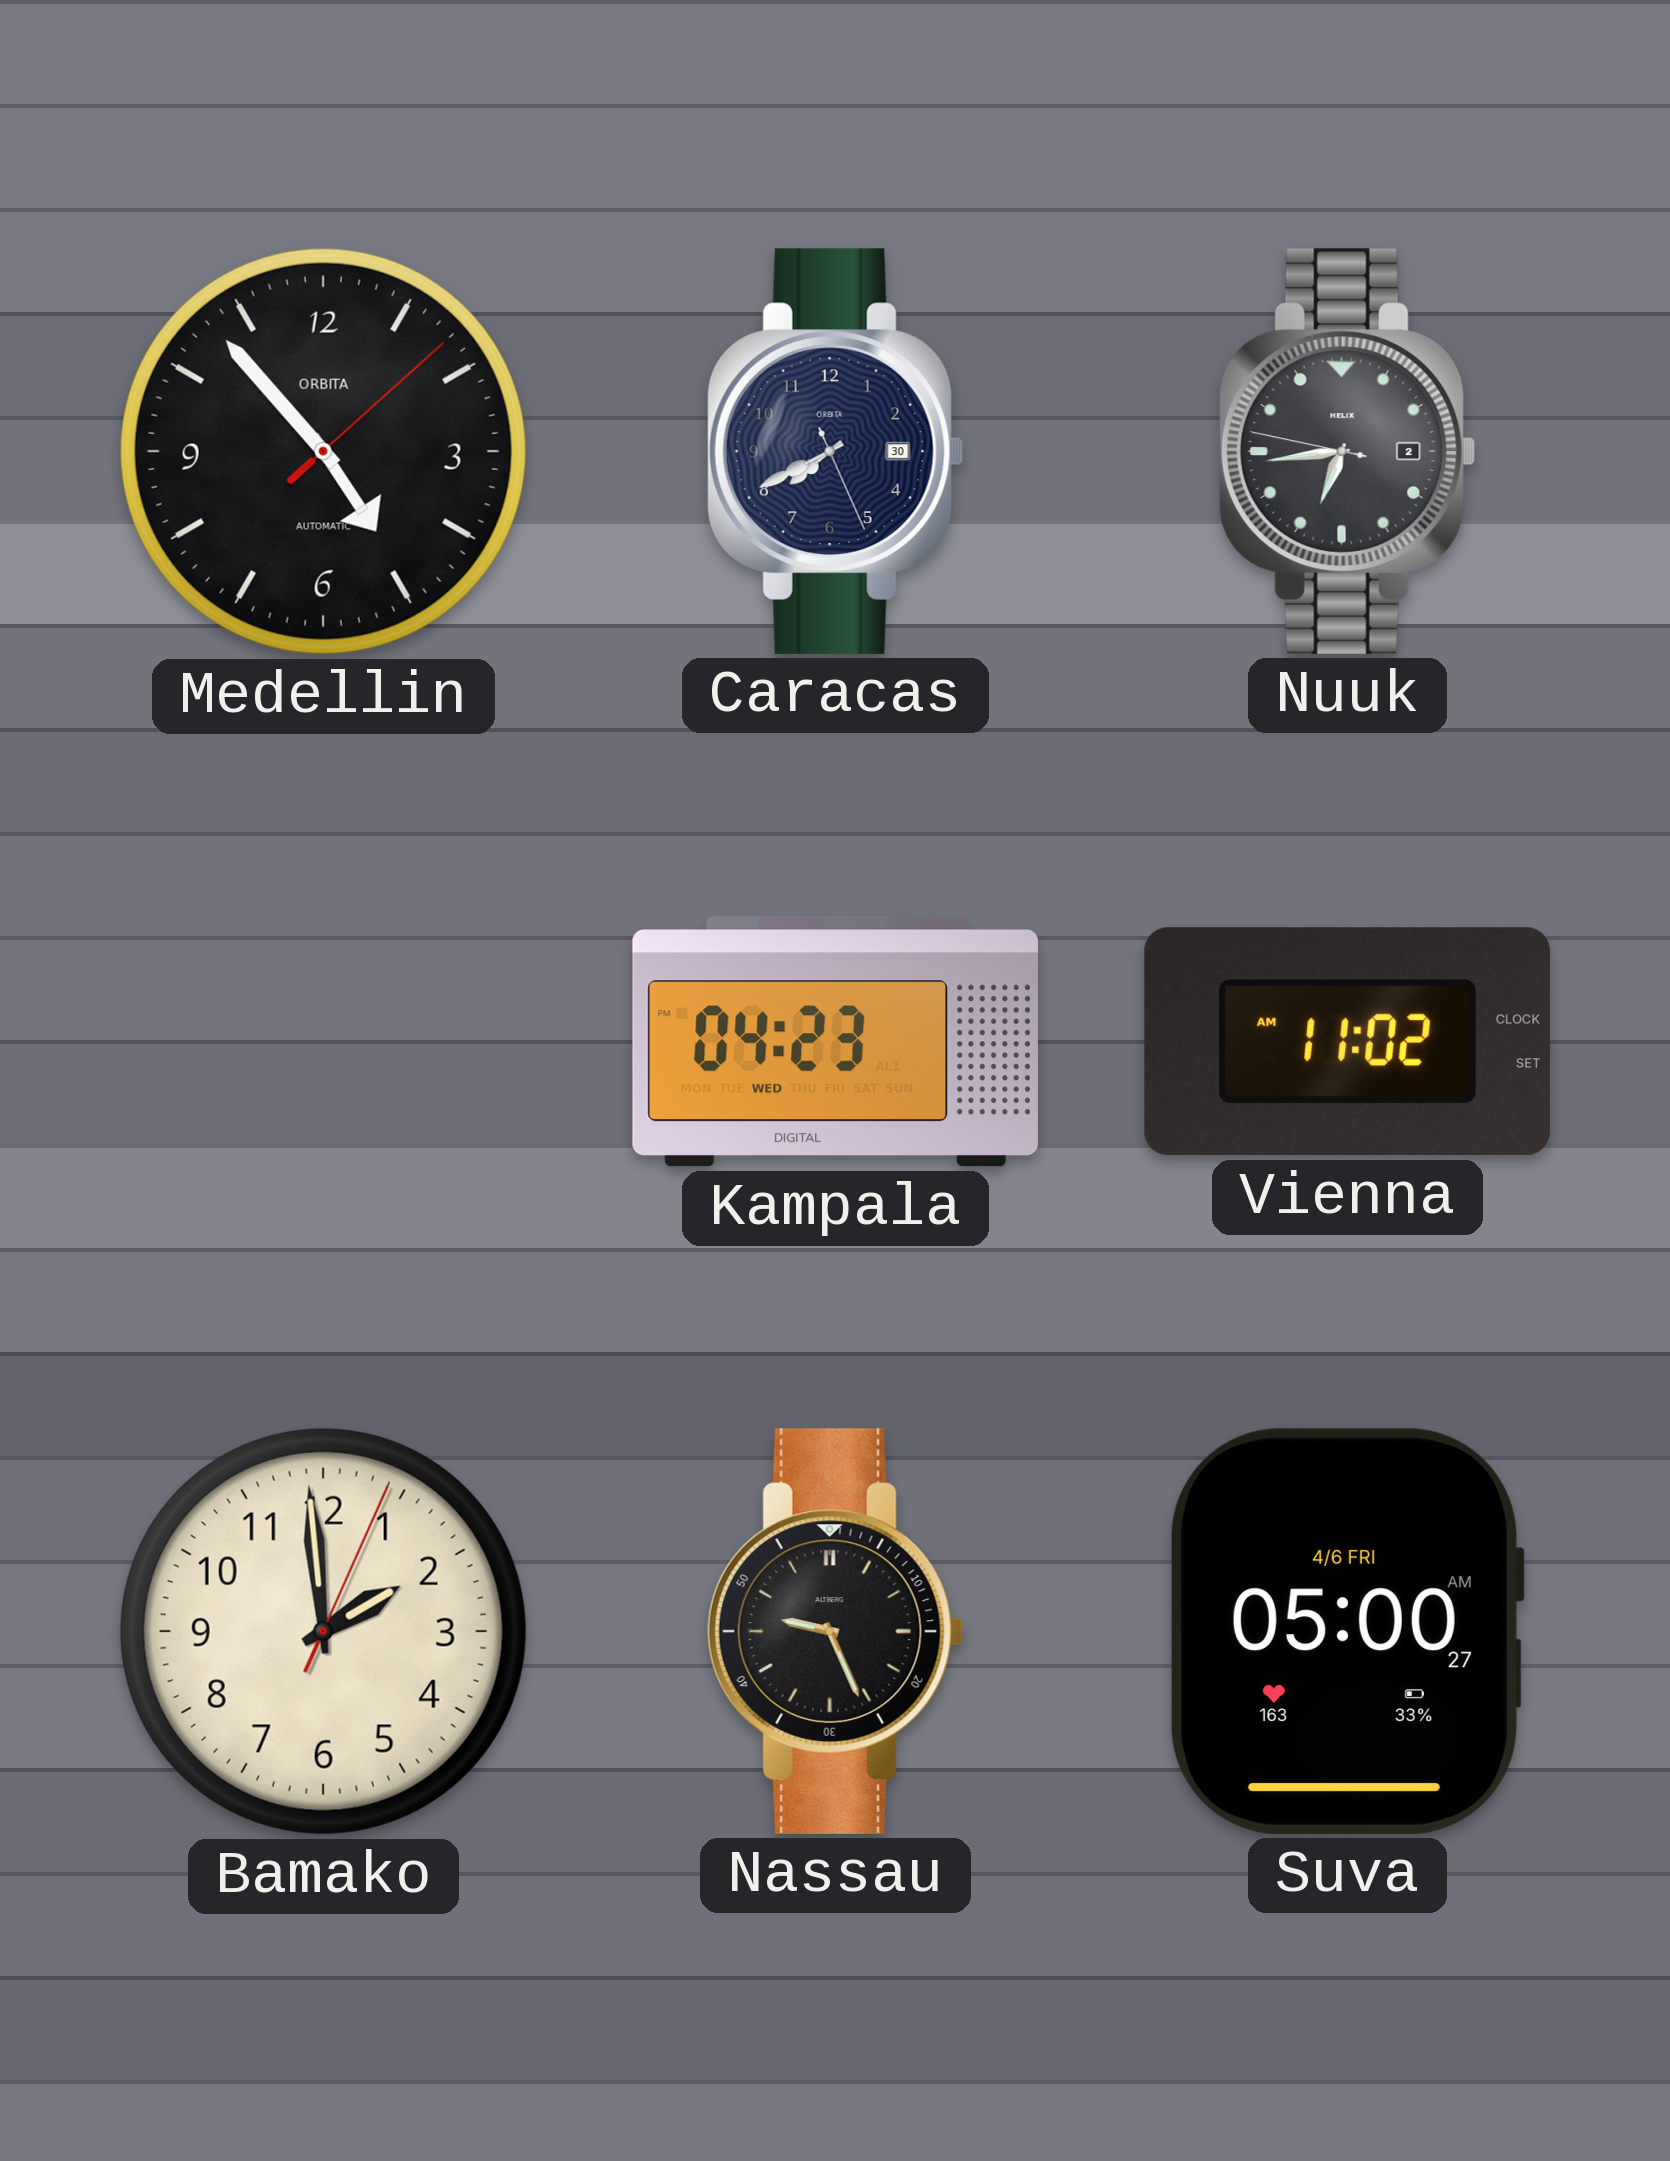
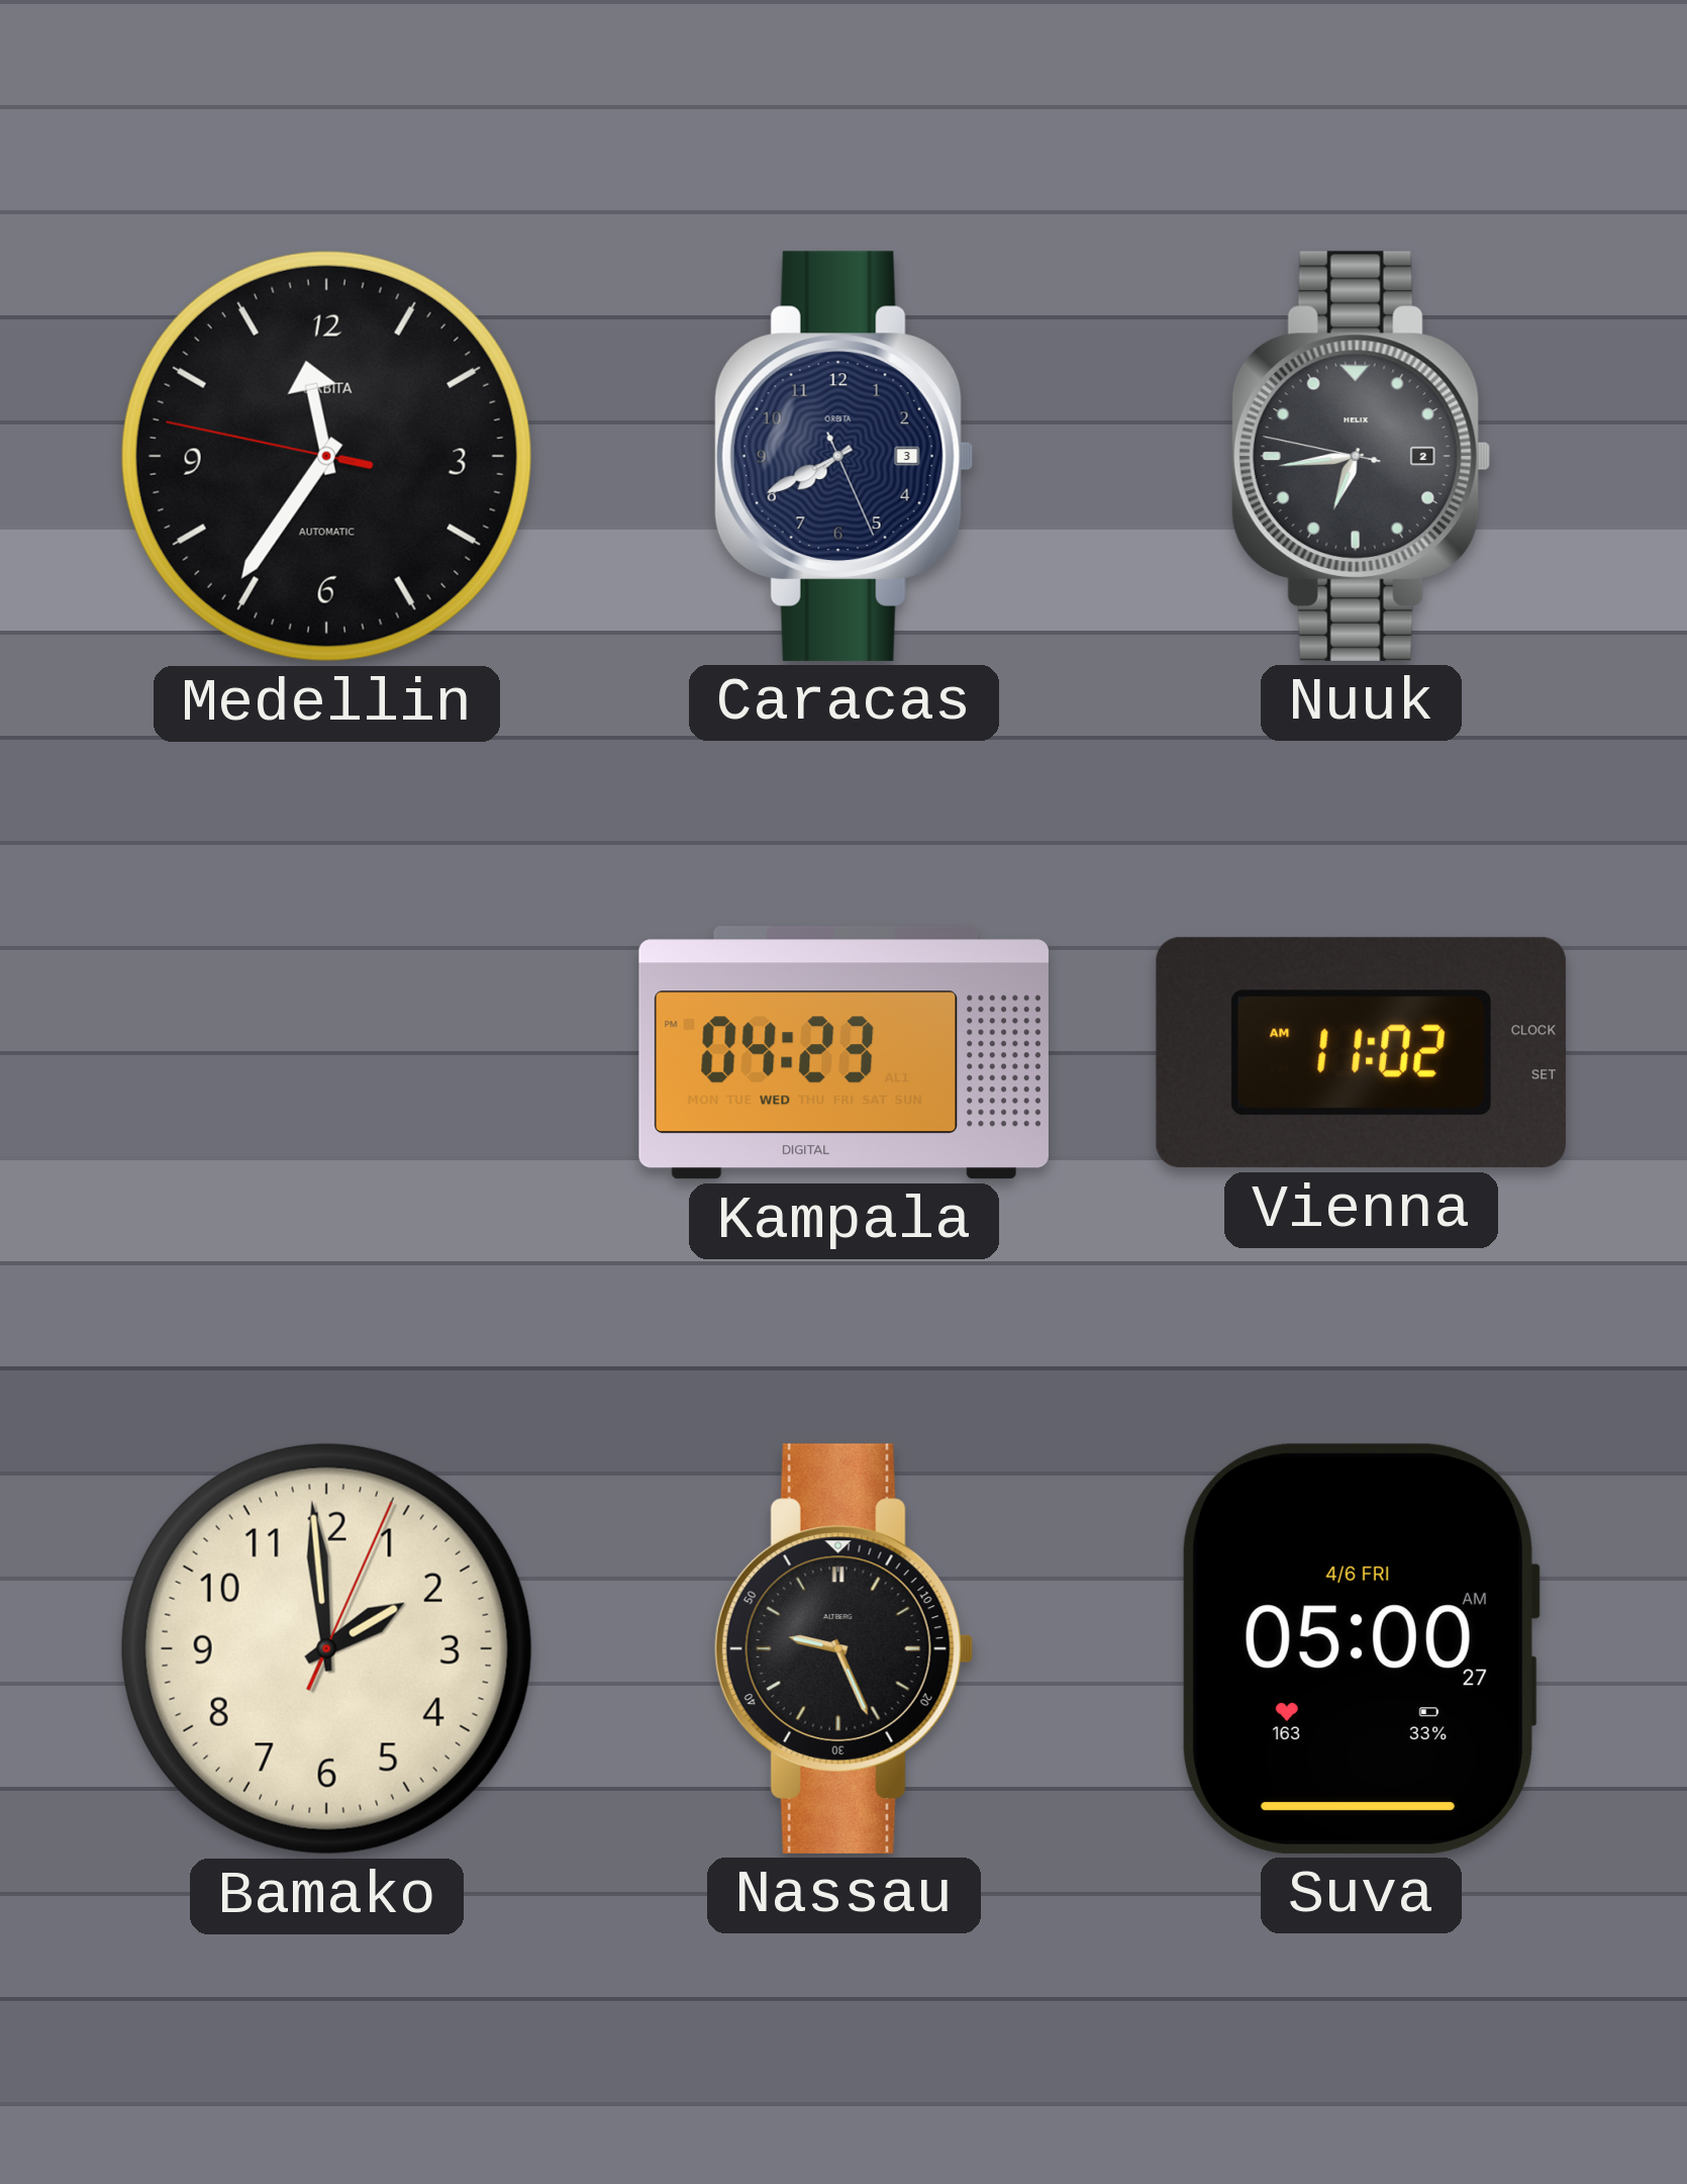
Medellin: 4:53 -> 11:35 (326, 456)
Caracas date: 30 -> 3 (843, 456)
